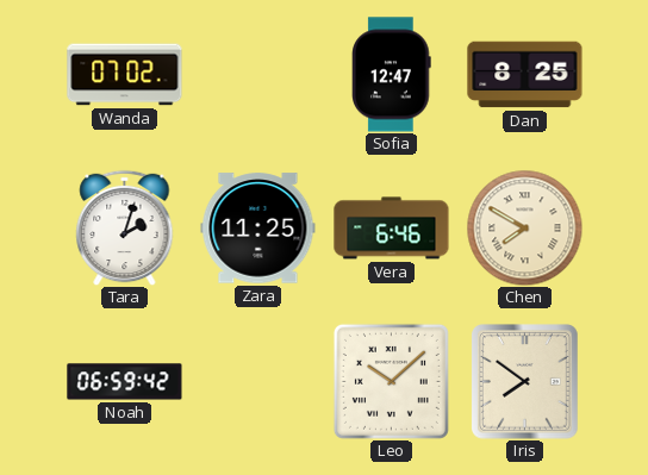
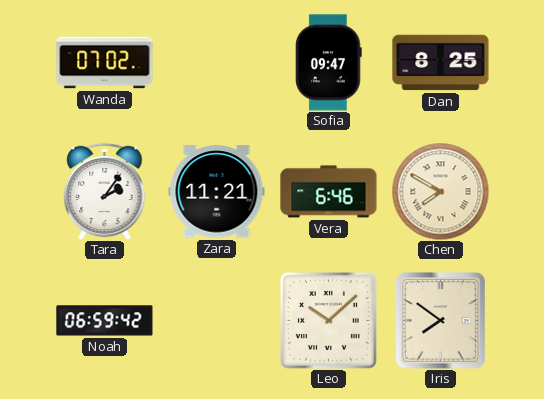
Sofia: 12:47 -> 09:47 (329, 63)
Tara: 2:03 -> 2:06 (105, 191)
Zara: 11:25 -> 11:21 (217, 192)
